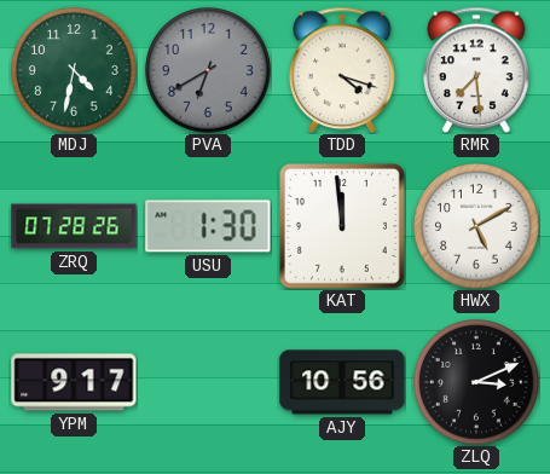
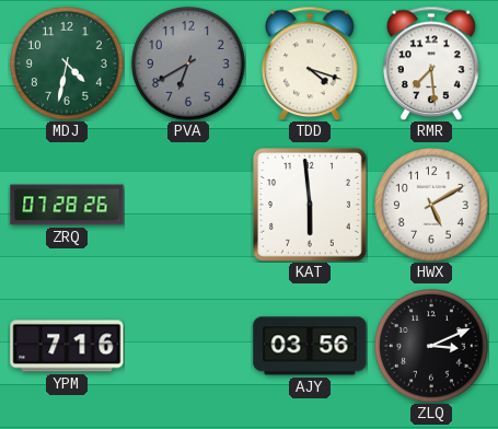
USU: 1:30 -> none (208, 226)
KAT: 11:59 -> 5:59 (310, 205)
YPM: 9:17 -> 7:16 (67, 346)
AJY: 10:56 -> 03:56 (310, 346)
